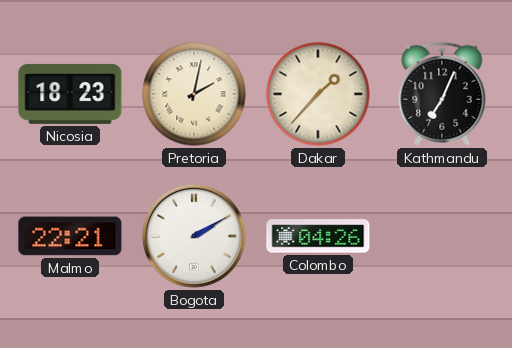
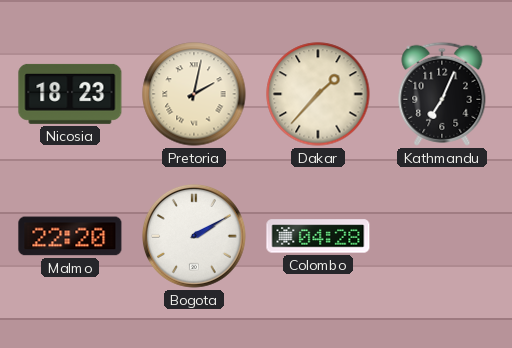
Malmo: 22:21 -> 22:20 (70, 236)
Colombo: 04:26 -> 04:28 (318, 236)
